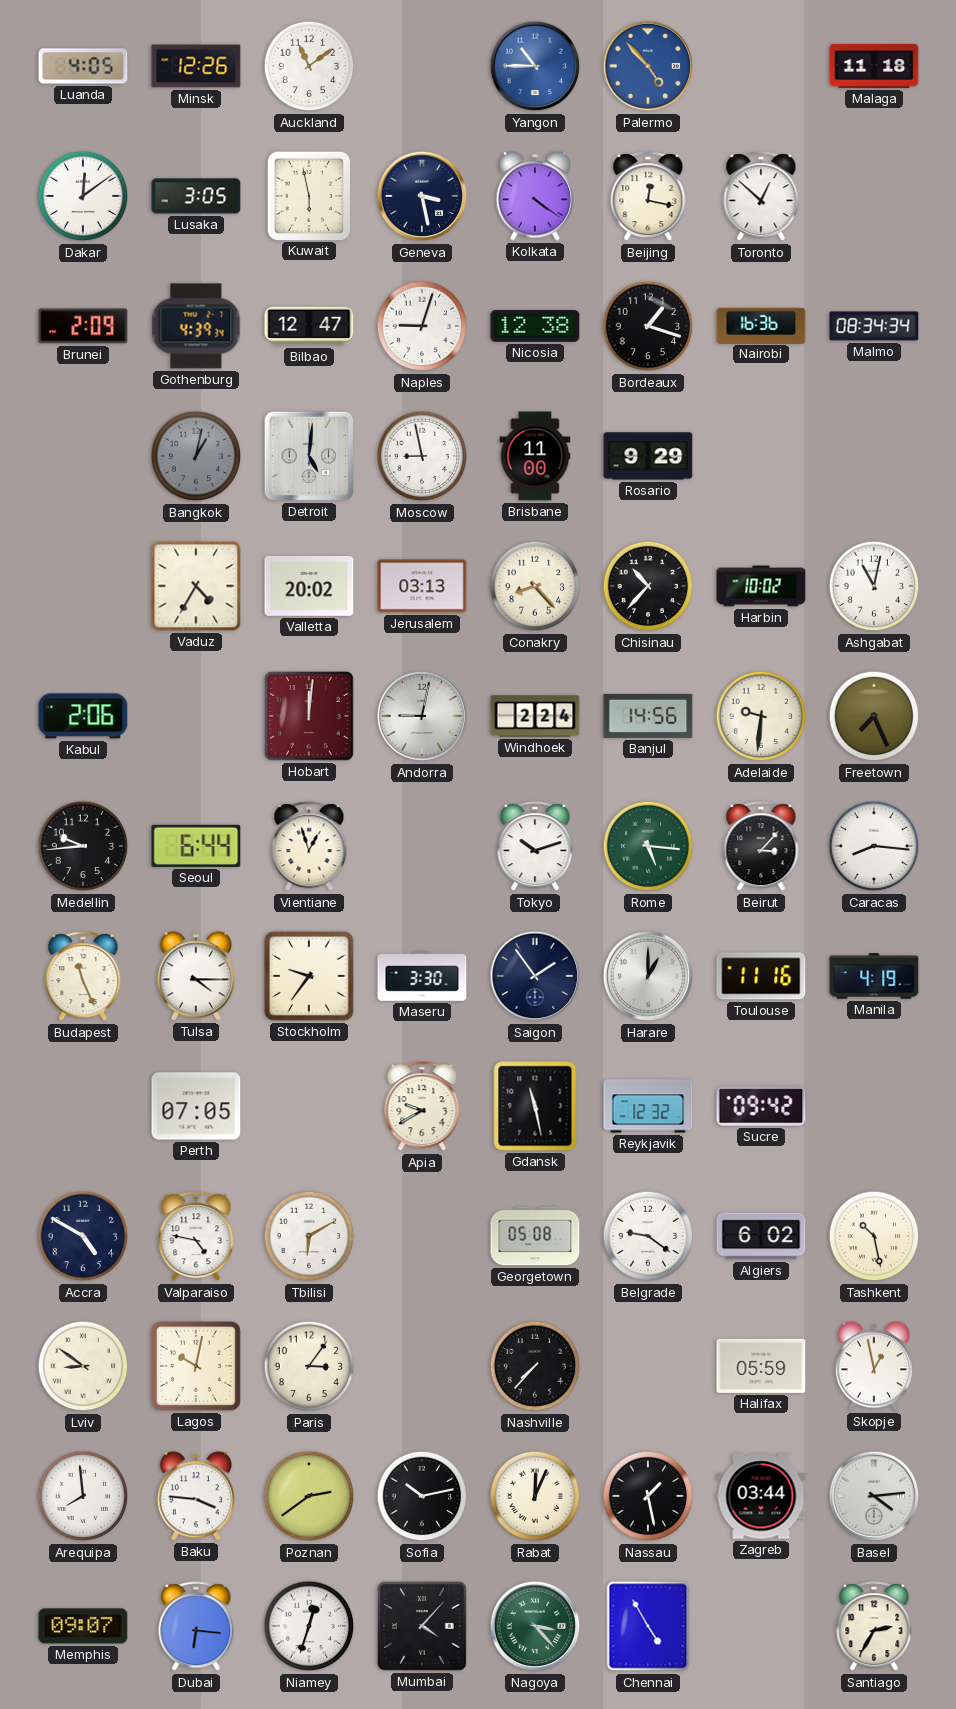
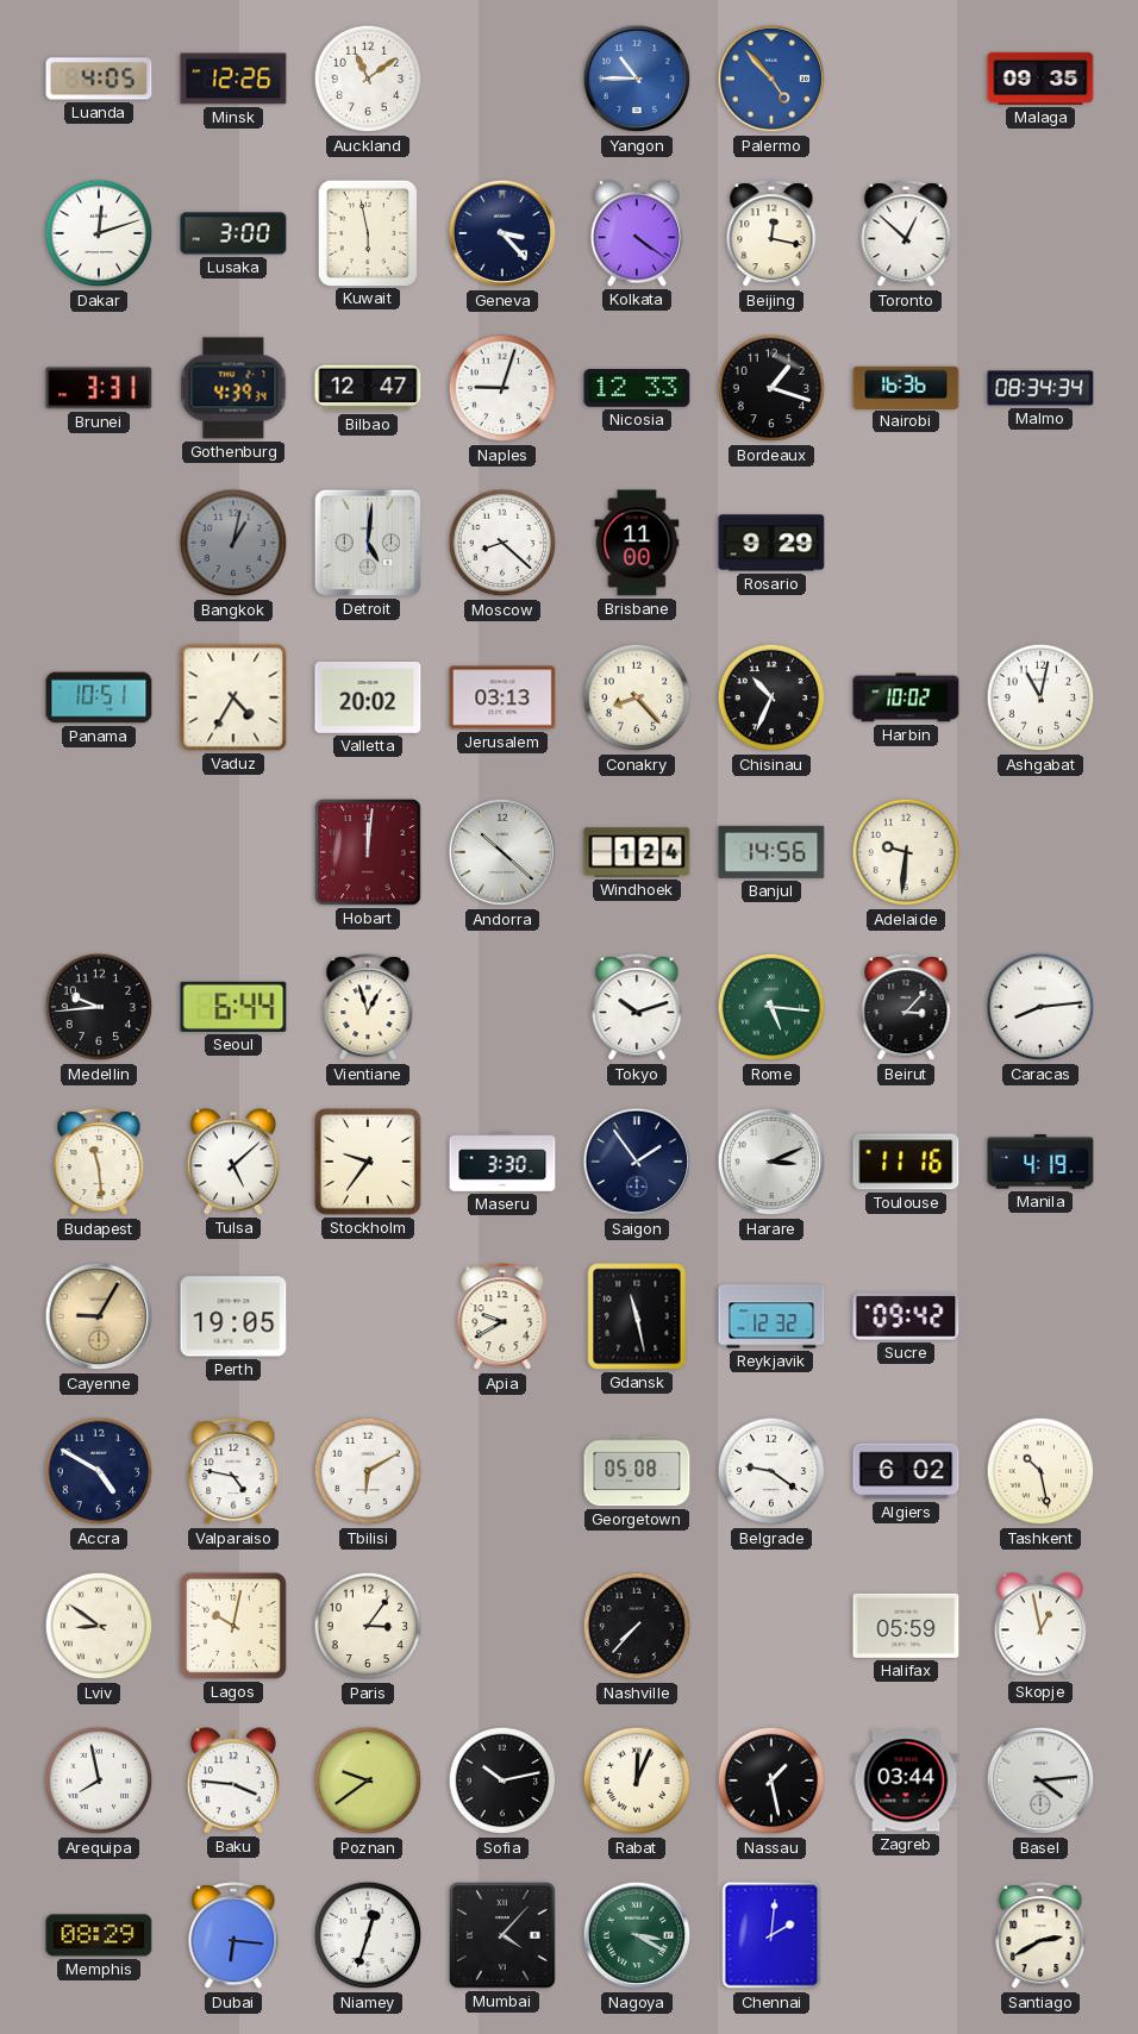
Malaga: 11:18 -> 09:35 (1040, 79)
Dakar: 12:09 -> 12:12 (99, 233)
Lusaka: 3:05 -> 3:00 (233, 233)
Geneva: 3:28 -> 3:23 (502, 233)
Brunei: 2:09 -> 3:31 (99, 388)
Nicosia: 12:38 -> 12:33 (637, 389)
Moscow: 8:58 -> 8:22 (502, 543)
Panama: none -> 10:51 (99, 697)
Chisinau: 10:37 -> 10:34 (771, 697)
Kabul: 2:06 -> none (83, 716)
Andorra: 9:02 -> 10:22 (502, 852)
Windhoek: 2:24 -> 1:24 (637, 852)
Freetown: 7:26 -> none (874, 716)
Caracas: 8:16 -> 8:14 (1040, 1007)
Budapest: 11:26 -> 11:29 (99, 1163)
Tulsa: 4:15 -> 5:08 (233, 1162)
Harare: 1:00 -> 3:11 (771, 1162)
Cayenne: none -> 9:05 (99, 1316)
Perth: 07:05 -> 19:05 (233, 1316)
Arequipa: 7:59 -> 7:58 (99, 1780)
Poznan: 2:39 -> 9:39 (368, 1780)
Memphis: 09:07 -> 08:29 (99, 1935)
Nagoya: 3:23 -> 3:20 (637, 1935)
Chennai: 4:55 -> 2:01 (771, 1935)
Santiago: 2:35 -> 2:40 (1040, 1936)
